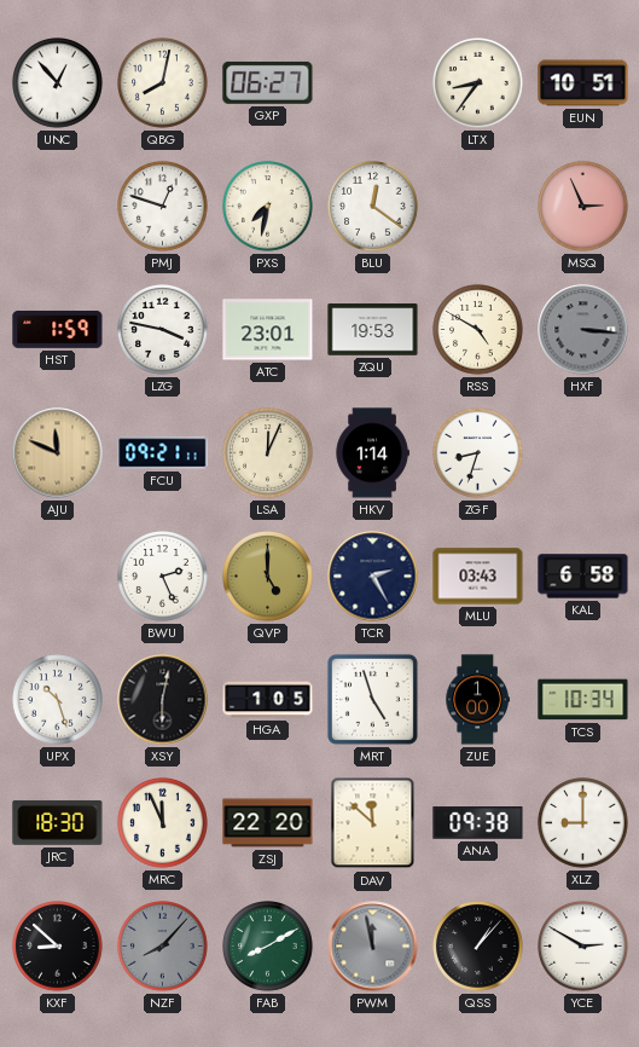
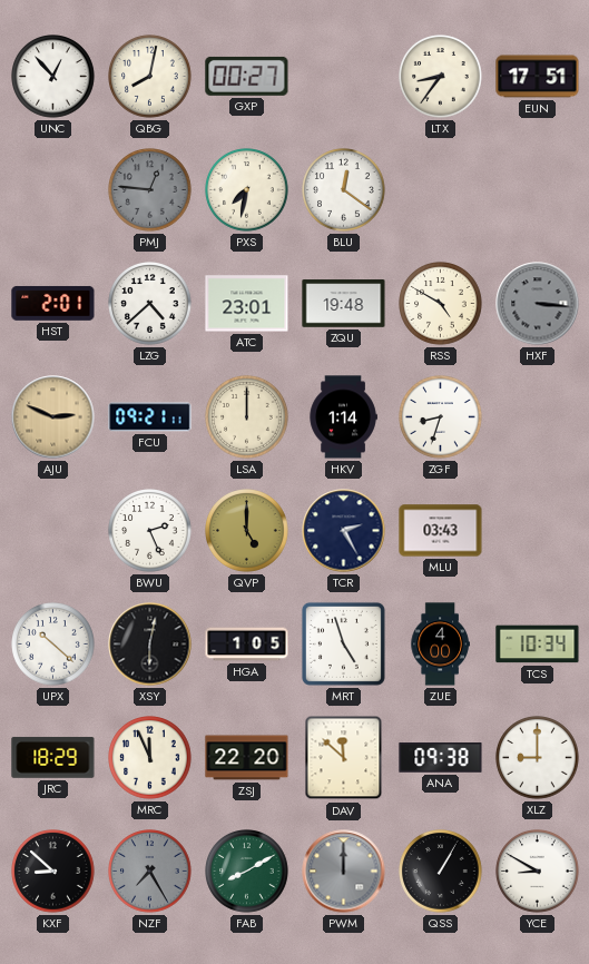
GXP: 06:27 -> 00:27 (247, 76)
EUN: 10:51 -> 17:51 (538, 77)
PMJ: 12:48 -> 12:46 (150, 190)
PMJ dial: white -> grey (150, 190)
MSQ: 2:56 -> none (583, 207)
HST: 1:59 -> 2:01 (53, 303)
LZG: 3:47 -> 4:38 (150, 304)
ZQU: 19:53 -> 19:48 (344, 304)
AJU: 11:49 -> 2:49 (53, 417)
LSA: 12:04 -> 12:00 (247, 417)
KAL: 6:58 -> none (583, 577)
UPX: 10:27 -> 10:22 (53, 645)
ZUE: 1:00 -> 4:00 (440, 645)
JRC: 18:30 -> 18:29 (53, 757)
NZF: 8:07 -> 7:25 (150, 872)
PWM: 11:58 -> 12:00 (344, 872)
QSS: 1:07 -> 1:05 (441, 872)
YCE: 2:50 -> 8:50 (538, 872)
